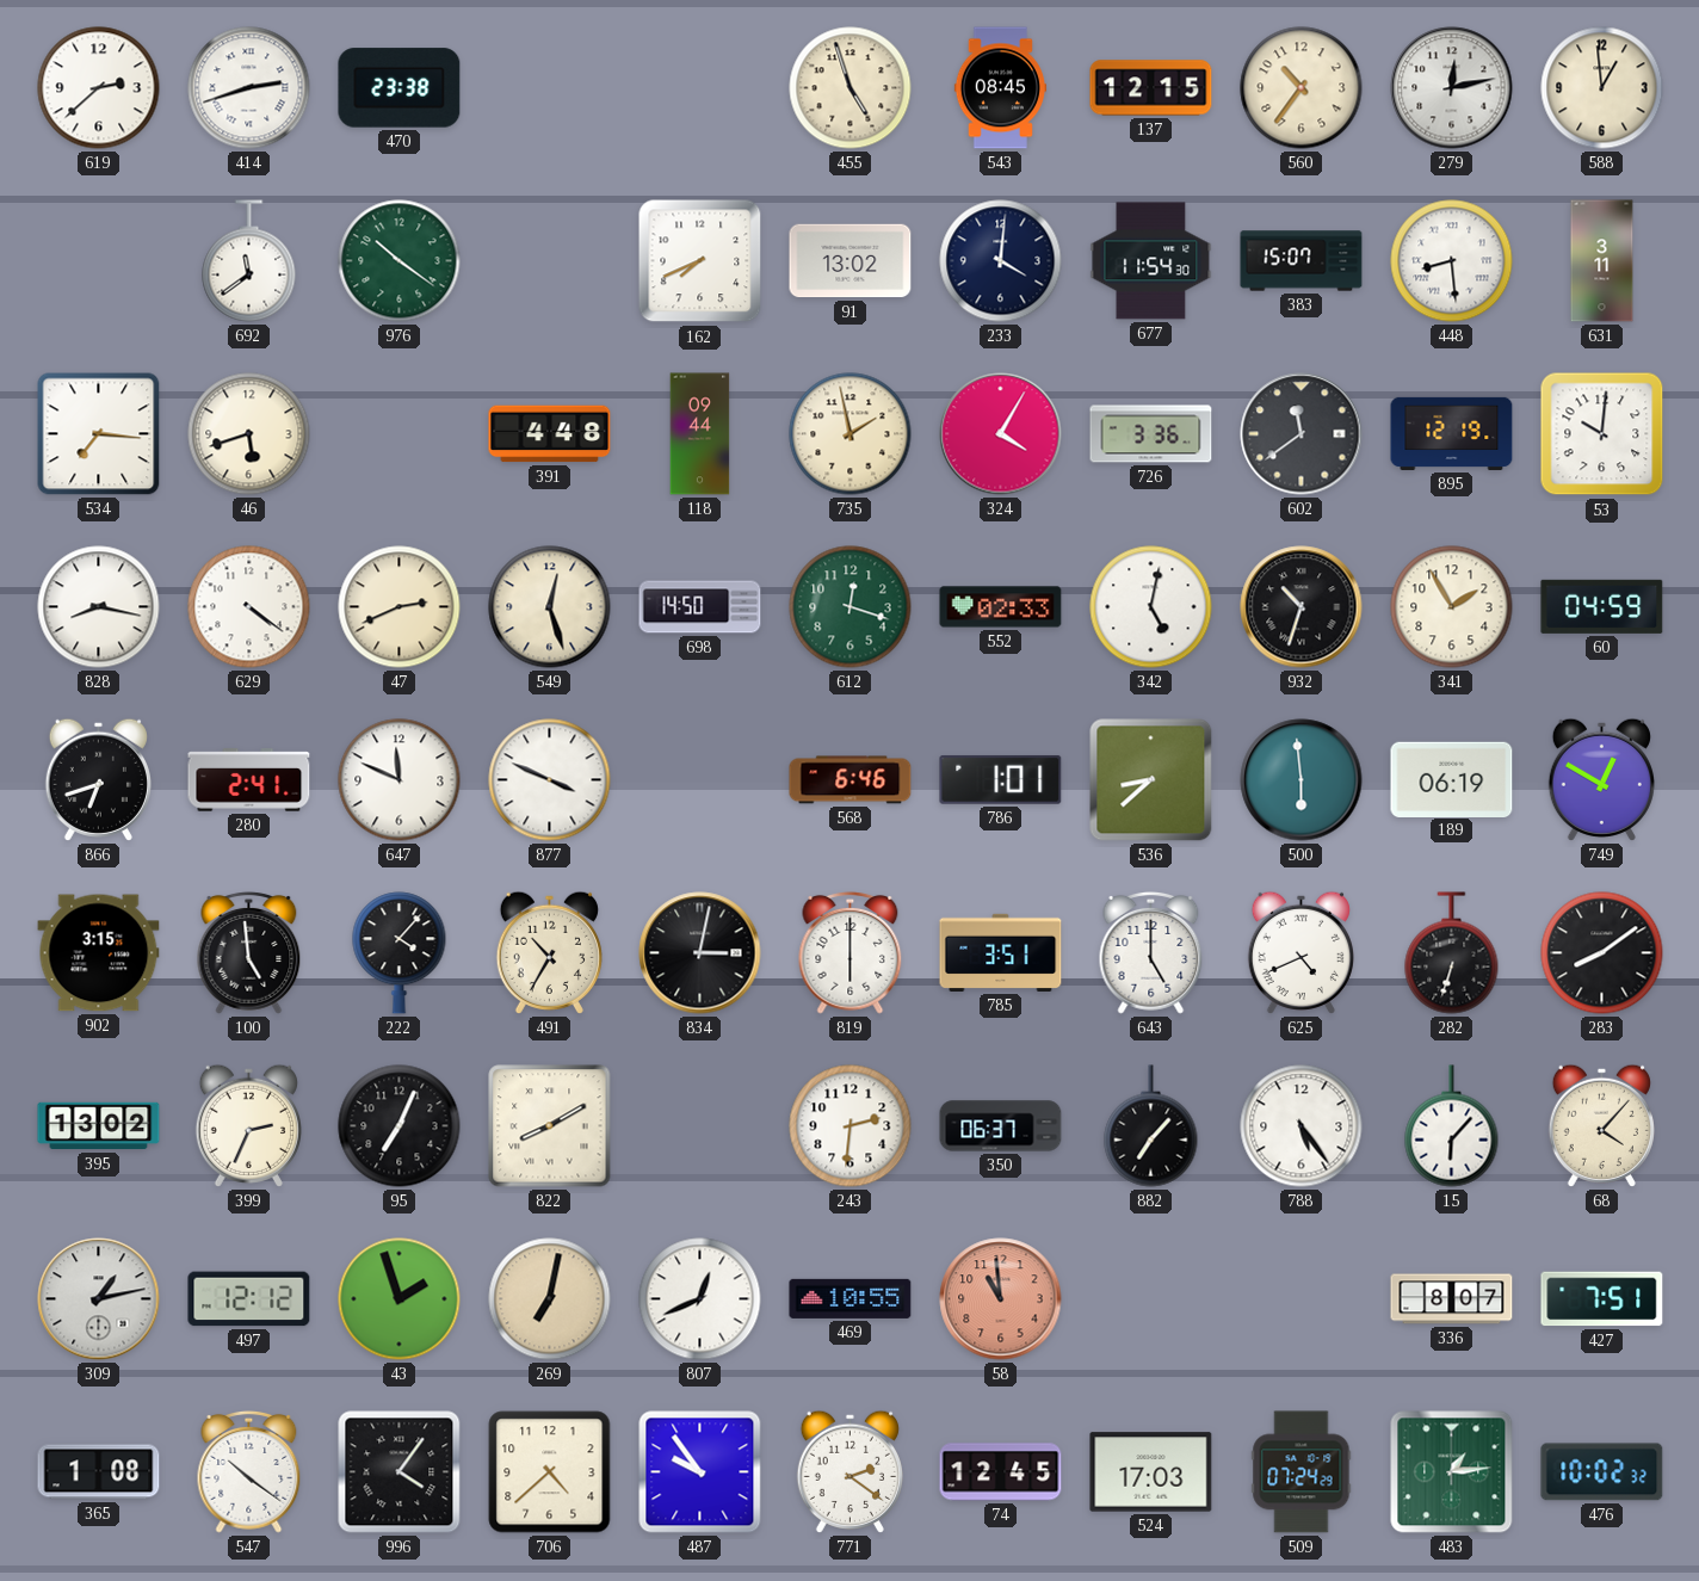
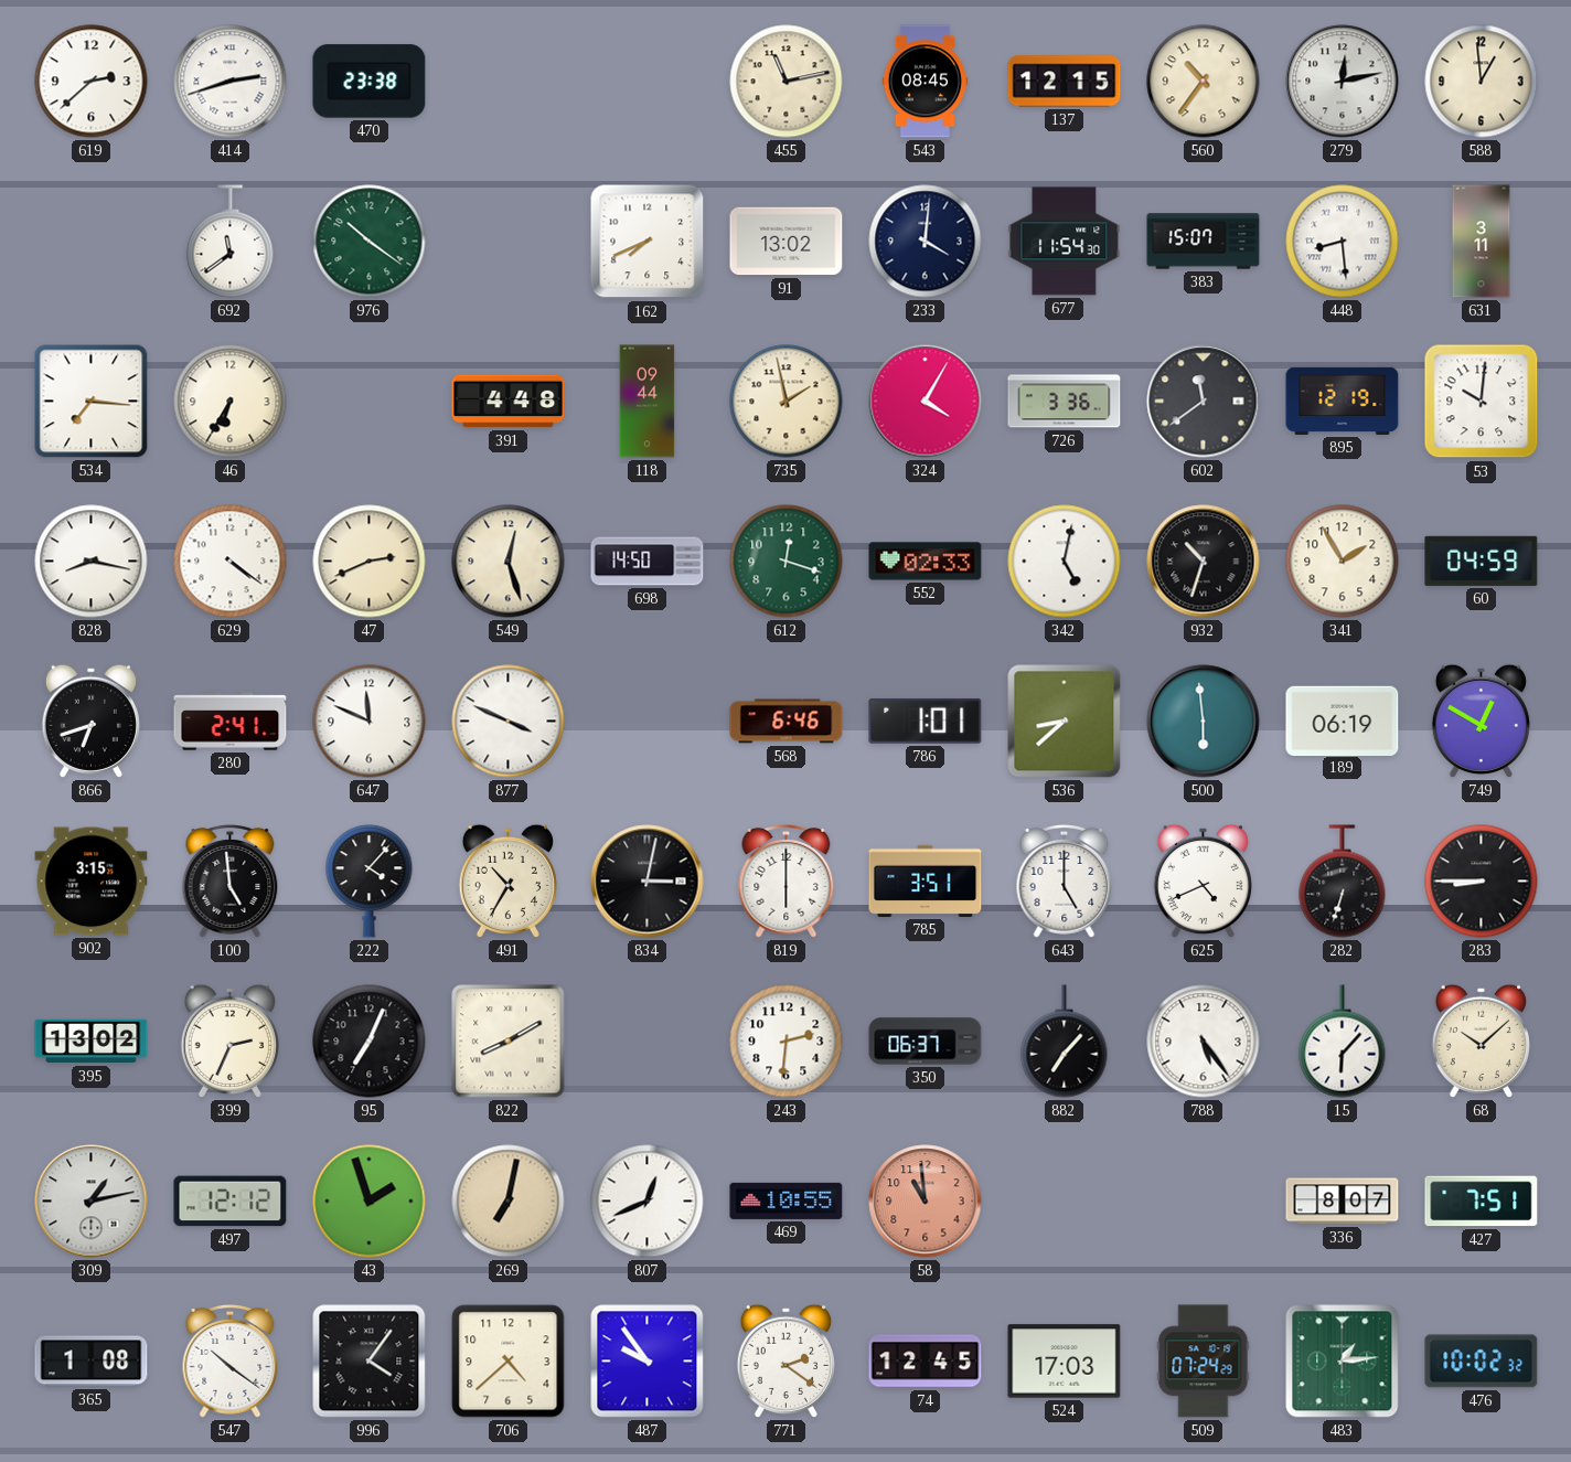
455: 4:57 -> 11:13 (787, 82)
46: 5:42 -> 6:35 (231, 402)
283: 8:09 -> 8:45 (1482, 882)
68: 4:07 -> 10:08 (1481, 1041)
